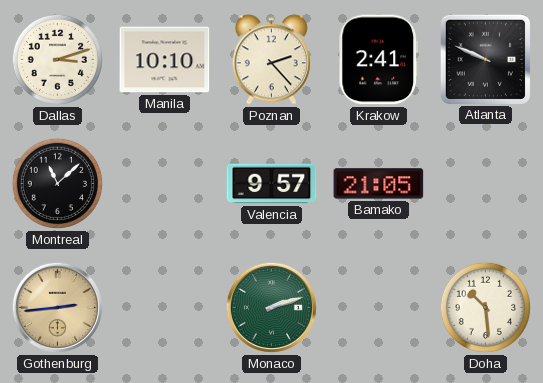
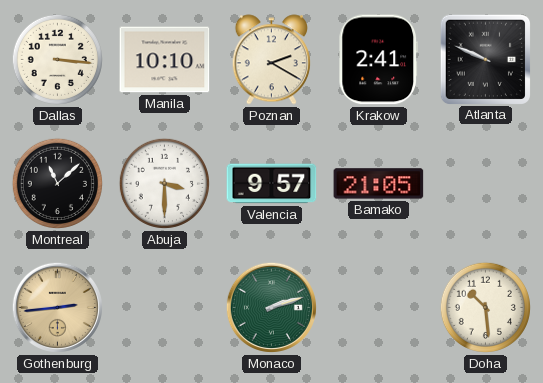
Dallas: 3:12 -> 3:16 (57, 59)
Poznan: 2:23 -> 2:20 (271, 60)
Abuja: none -> 3:30 (164, 183)
